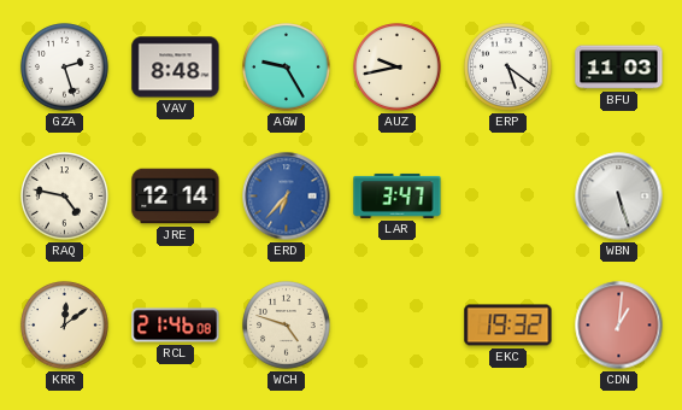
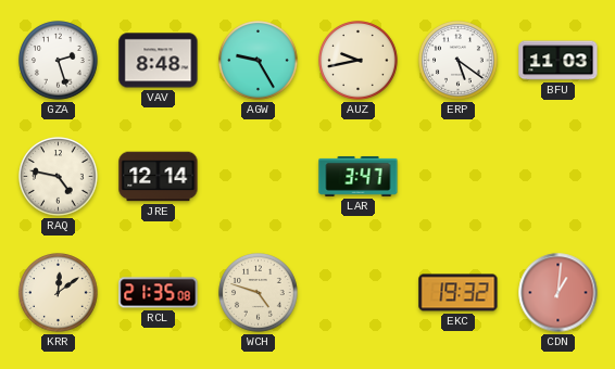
ERD: 6:37 -> none (287, 197)
WBN: 5:27 -> none (619, 197)
RCL: 21:46 -> 21:35 (159, 293)
